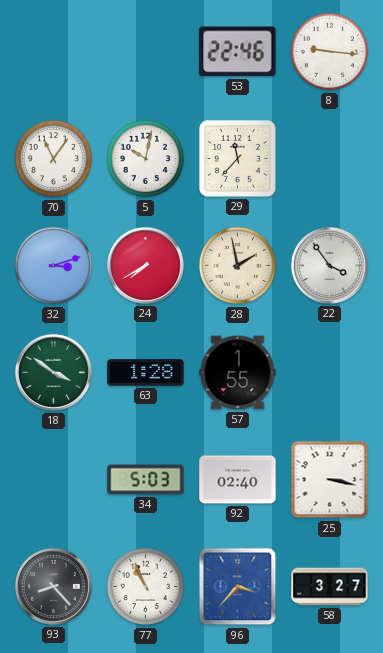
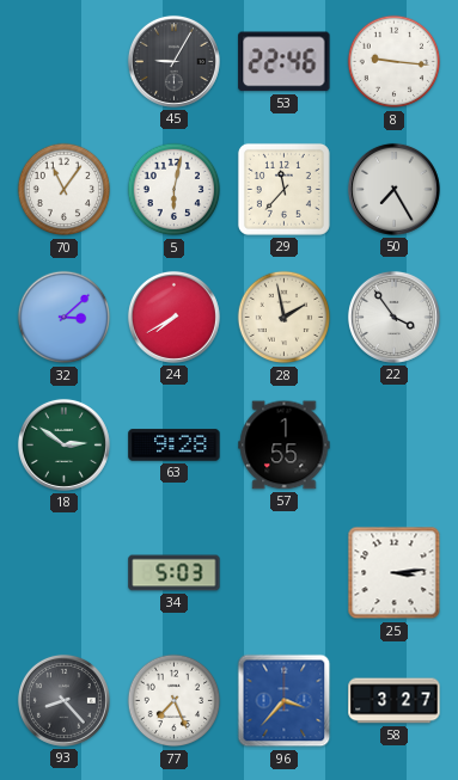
45: none -> 9:05 (173, 61)
5: 10:02 -> 6:02 (175, 190)
50: none -> 7:25 (393, 189)
32: 3:12 -> 3:08 (65, 318)
18: 3:51 -> 2:51 (63, 444)
63: 1:28 -> 9:28 (175, 446)
92: 02:40 -> none (238, 480)
25: 3:17 -> 3:14 (395, 573)
77: 10:56 -> 7:26 (175, 701)
